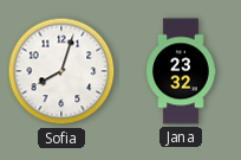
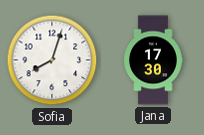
Jana: 23:32 -> 17:30 (153, 60)
